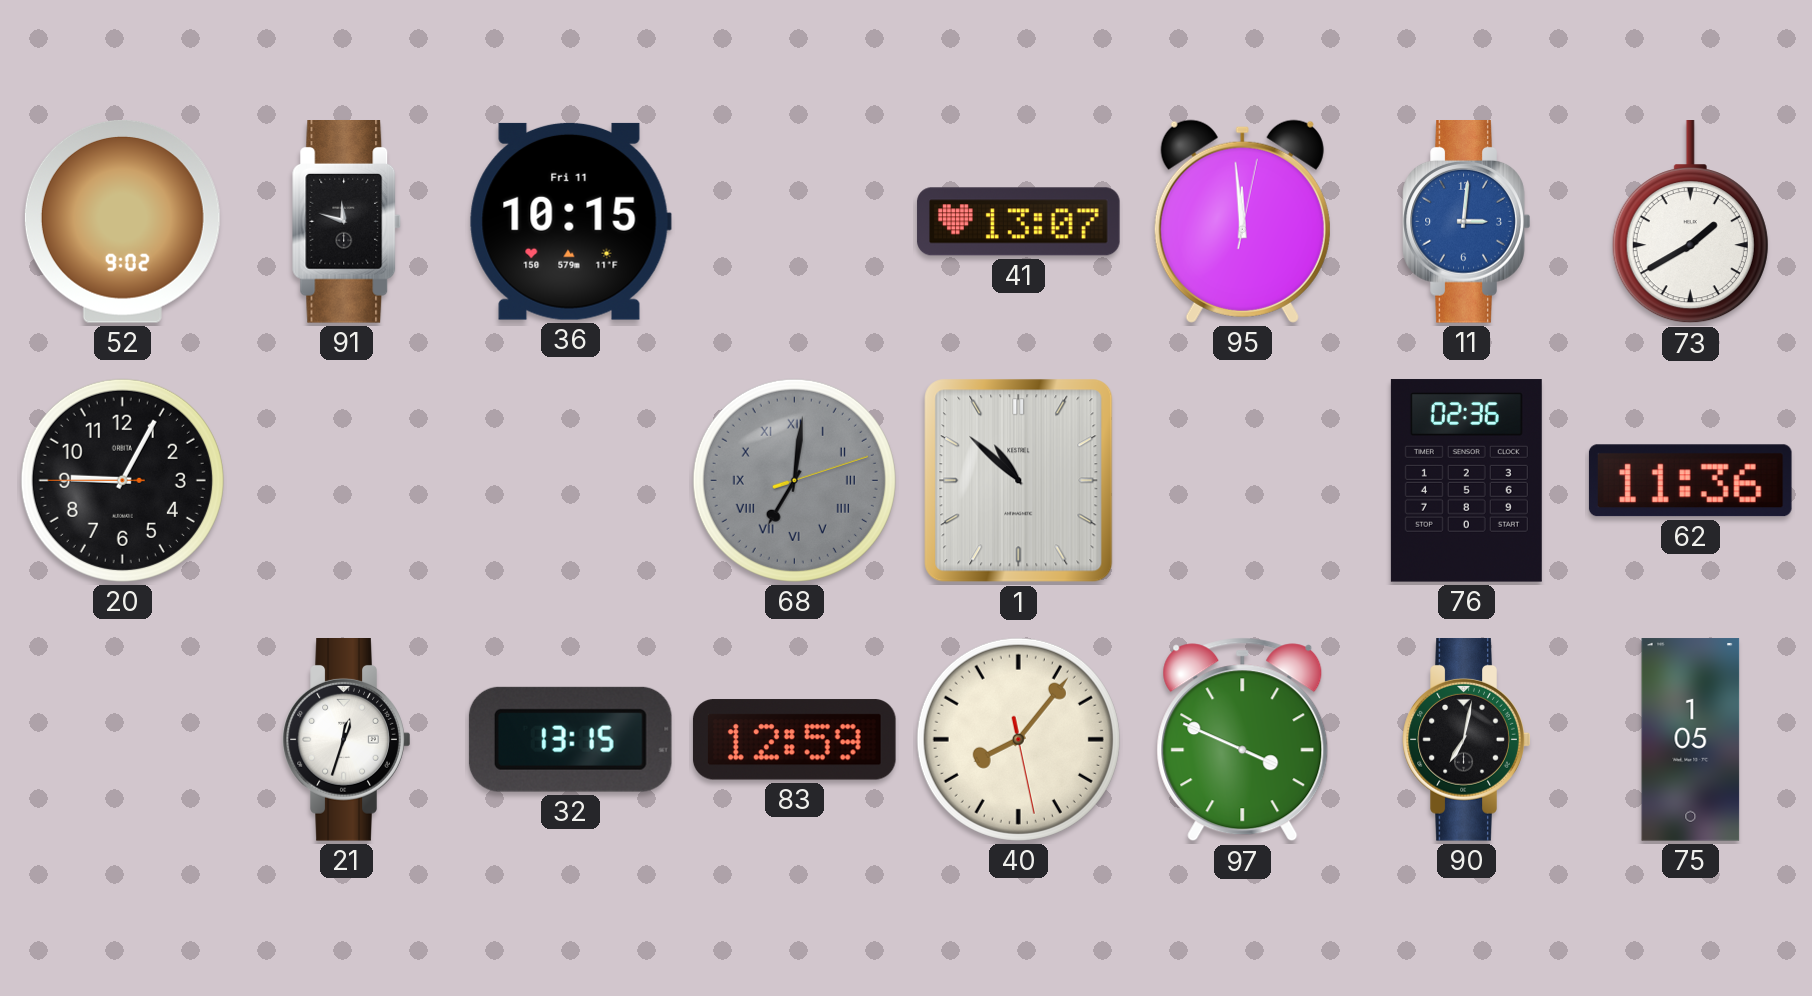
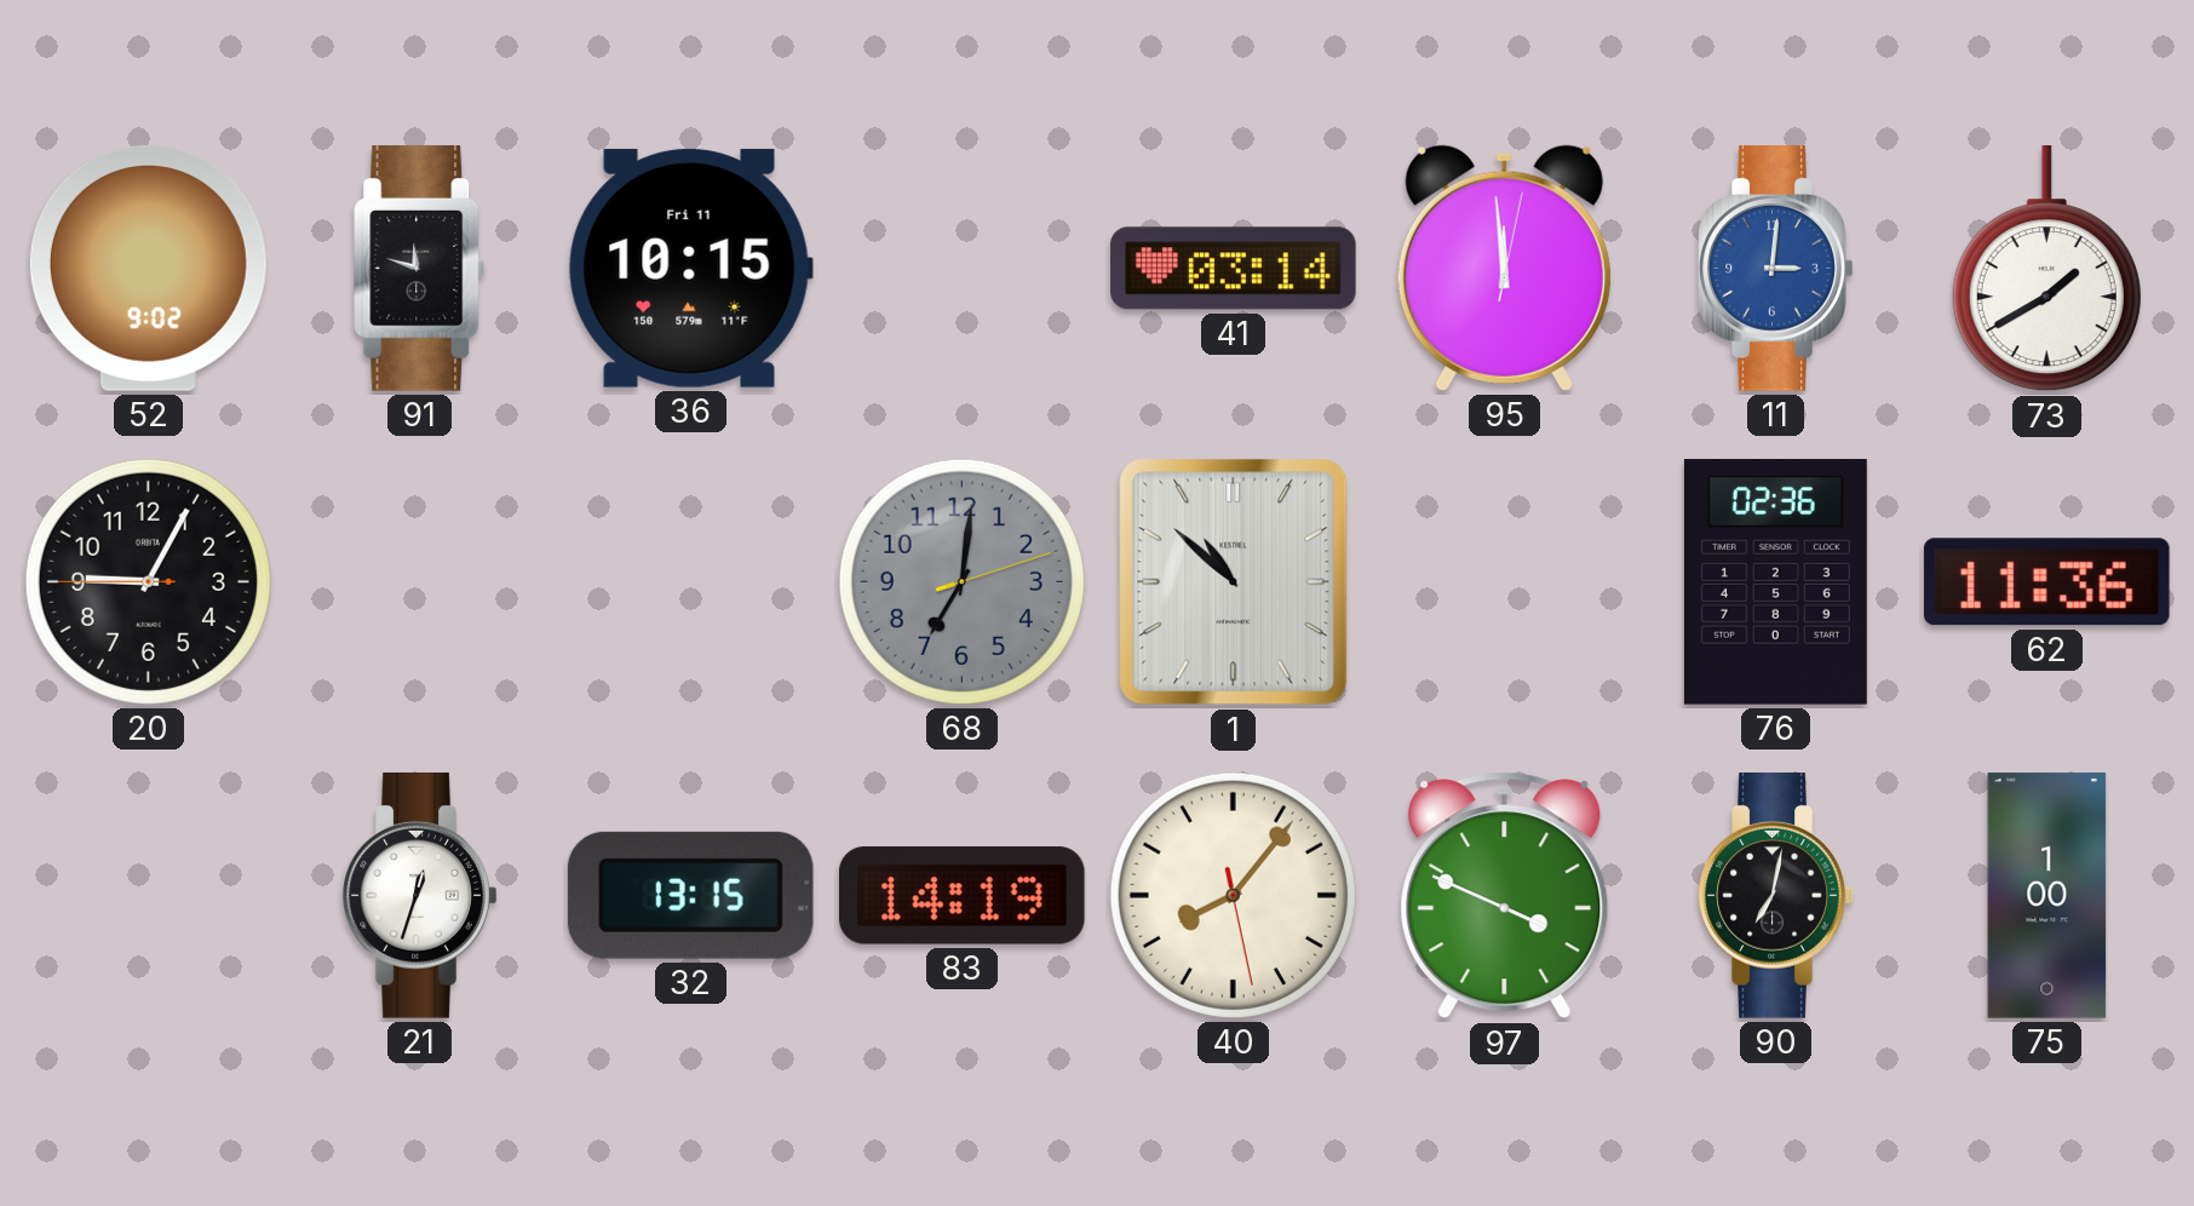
41: 13:07 -> 03:14 (1234, 269)
68 numerals: Roman -> Arabic (961, 581)
83: 12:59 -> 14:19 (963, 896)
75: 1:05 -> 1:00 (2047, 896)
